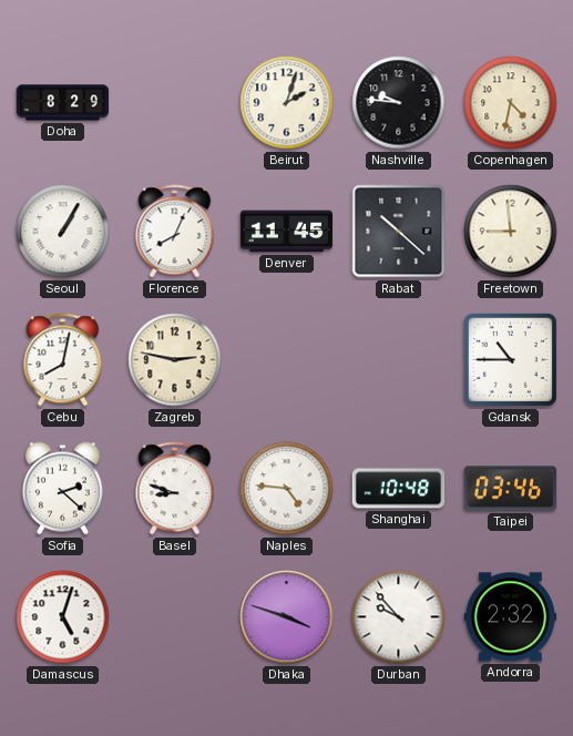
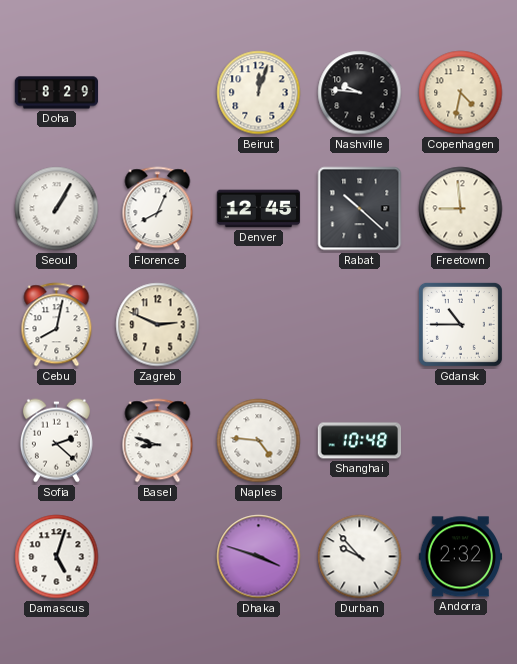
Beirut: 2:03 -> 12:03 (259, 93)
Denver: 11:45 -> 12:45 (259, 209)
Zagreb: 2:47 -> 2:49 (158, 325)
Taipei: 03:46 -> none (510, 489)
